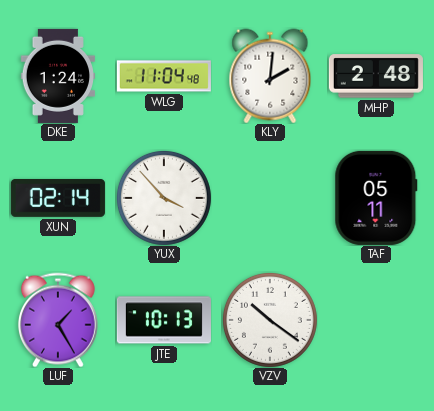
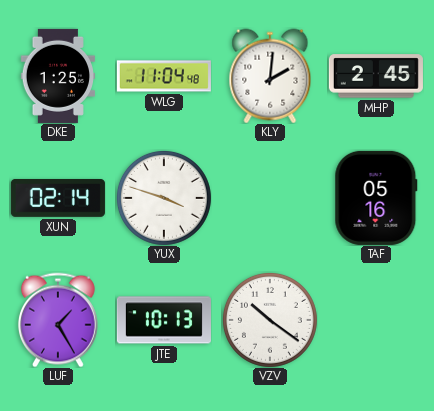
DKE: 1:24 -> 1:25 (57, 76)
MHP: 2:48 -> 2:45 (376, 76)
YUX: 3:53 -> 3:48 (164, 198)
TAF: 05:11 -> 05:16 (376, 198)
